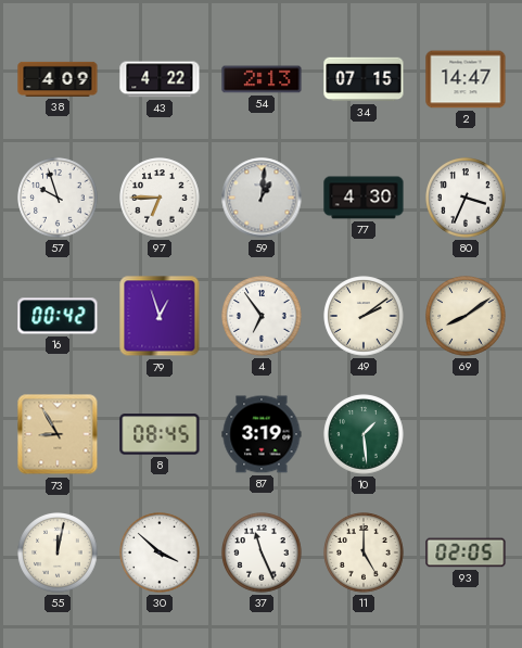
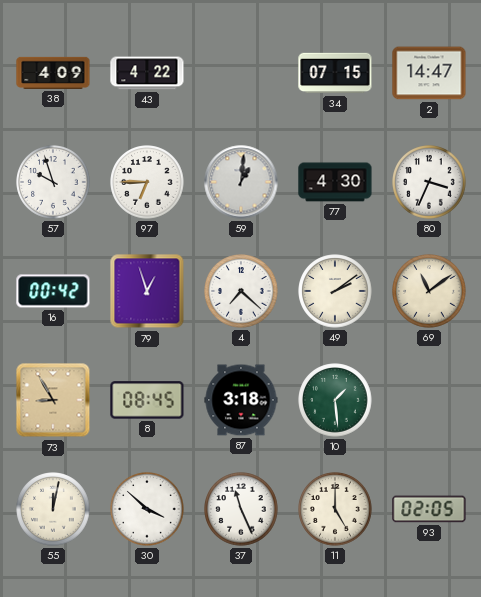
54: 2:13 -> none (262, 79)
4: 6:54 -> 7:22 (241, 291)
69: 8:09 -> 11:09 (429, 291)
87: 3:19 -> 3:18 (241, 400)
